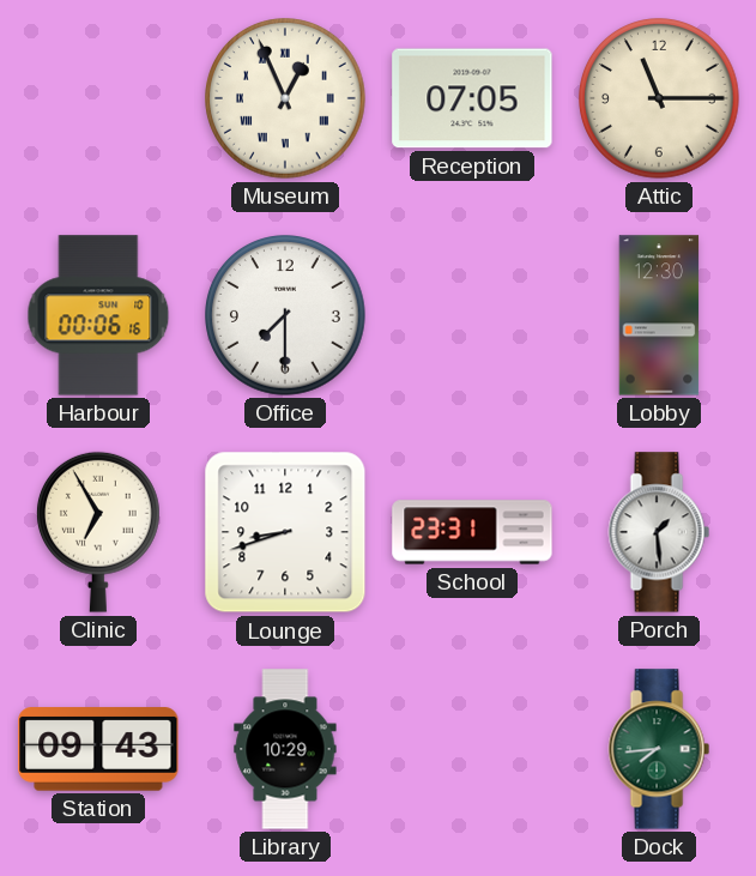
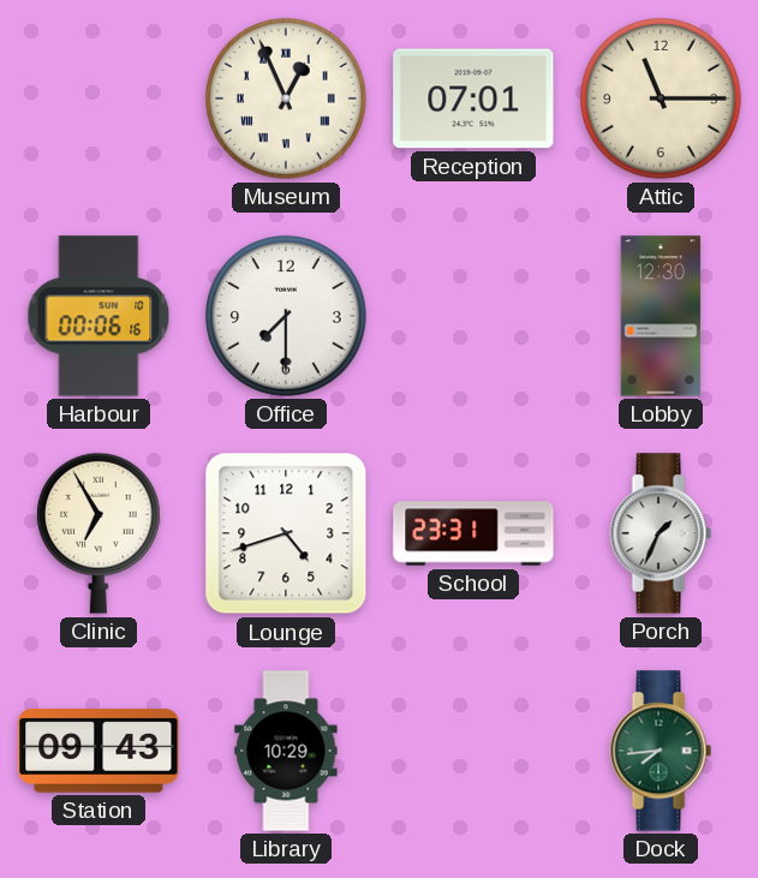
Reception: 07:05 -> 07:01 (473, 98)
Lounge: 8:42 -> 4:42 (286, 533)
Porch: 1:29 -> 1:34 (661, 533)
